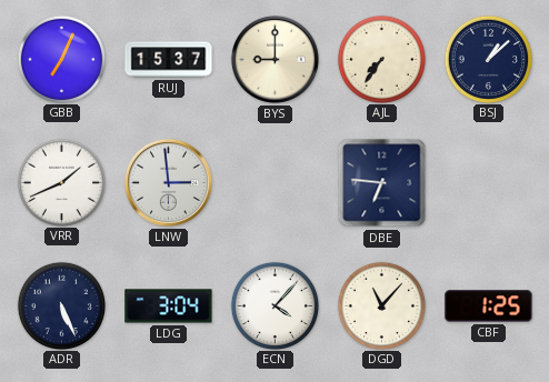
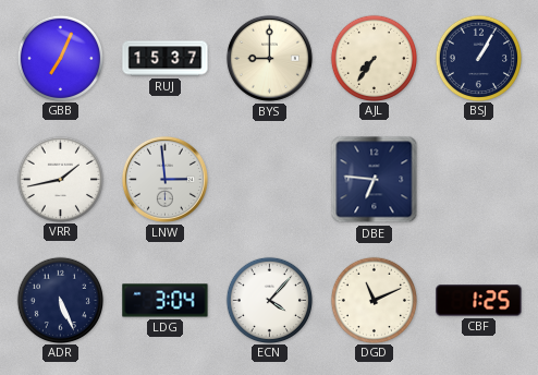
BSJ: 1:08 -> 1:05 (478, 58)
VRR: 1:41 -> 1:43 (60, 179)
DGD: 11:07 -> 11:11 (374, 300)
